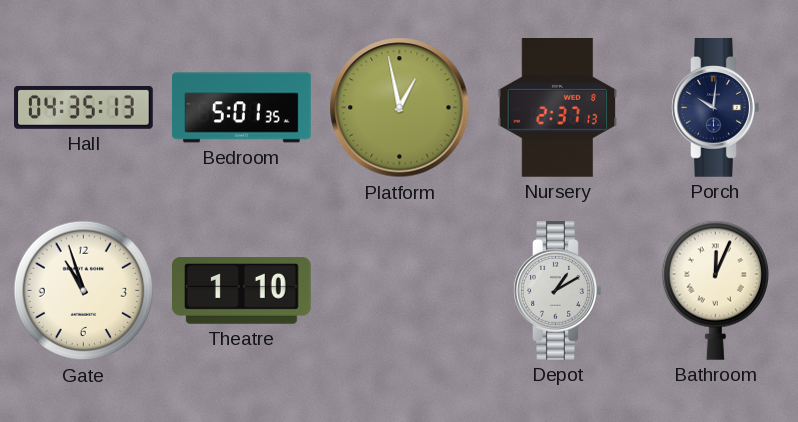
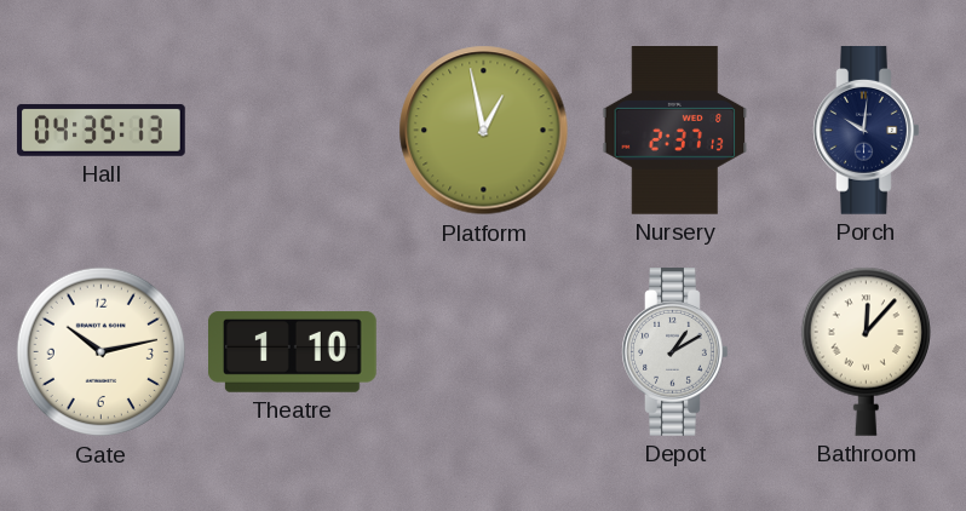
Bedroom: 5:01 -> none (242, 108)
Gate: 10:57 -> 10:13 (102, 352)
Bathroom: 12:04 -> 12:07 (866, 351)
